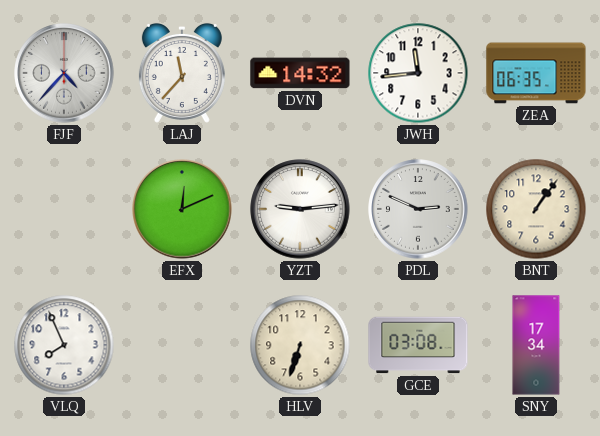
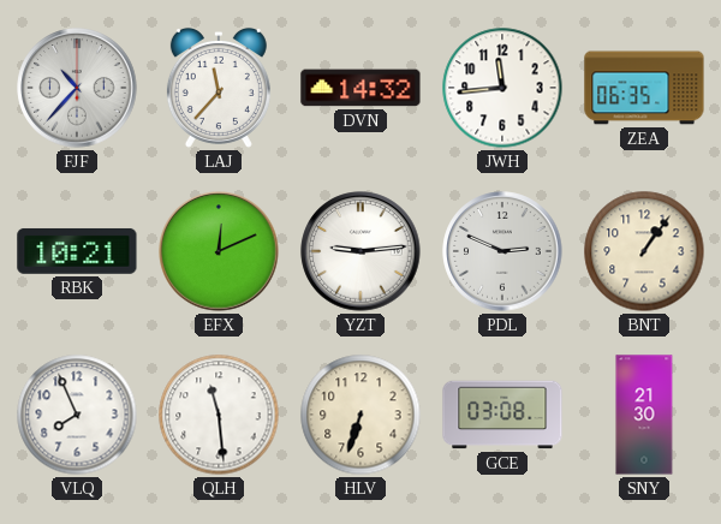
FJF: 4:37 -> 10:37 (77, 88)
RBK: none -> 10:21 (77, 251)
QLH: none -> 11:29 (219, 415)
SNY: 17:34 -> 21:30 (644, 415)
